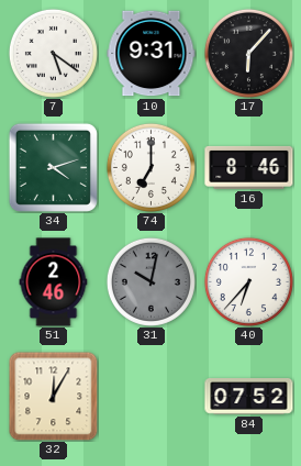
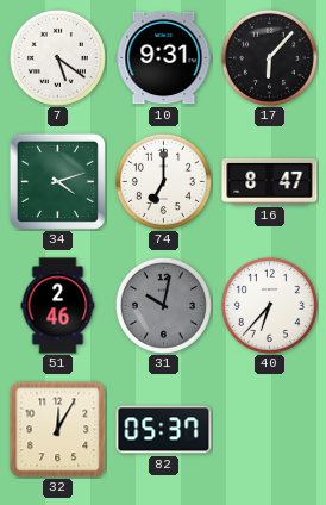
16: 8:46 -> 8:47 (270, 181)
82: none -> 05:37 (164, 430)
84: 07:52 -> none (249, 397)
